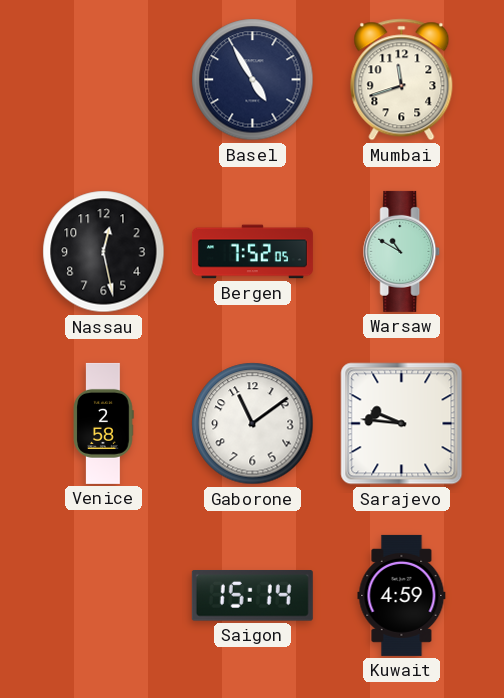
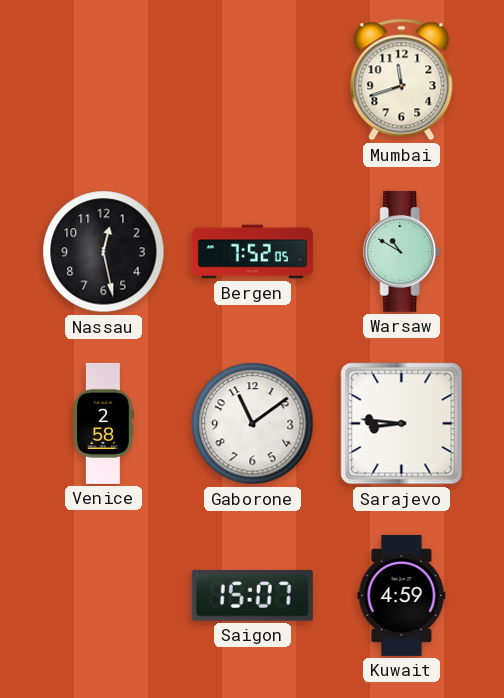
Basel: 4:55 -> none (253, 80)
Sarajevo: 9:46 -> 8:46 (402, 424)
Saigon: 15:14 -> 15:07 (252, 596)
